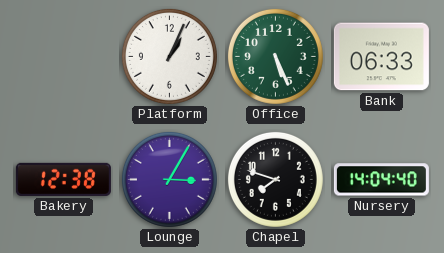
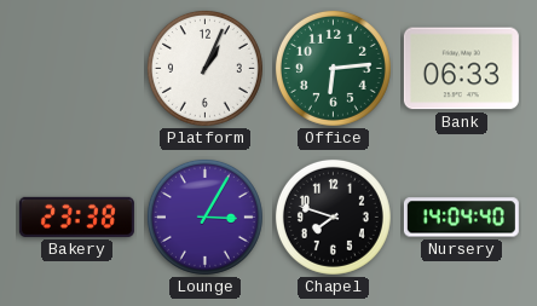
Office: 5:26 -> 6:14 (333, 68)
Bakery: 12:38 -> 23:38 (76, 216)
